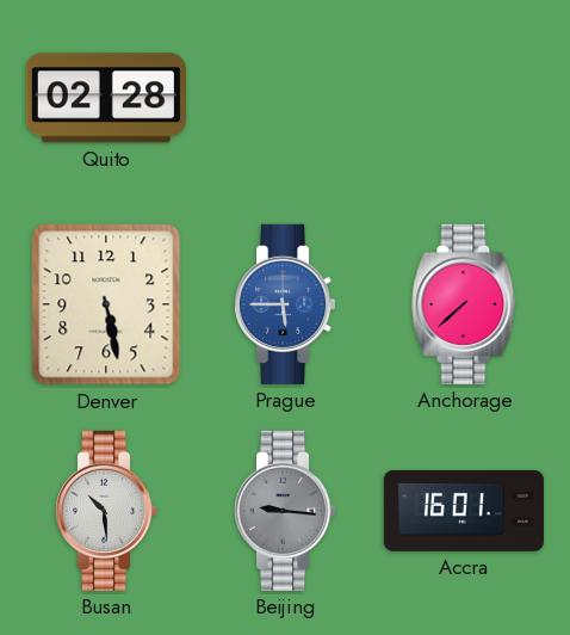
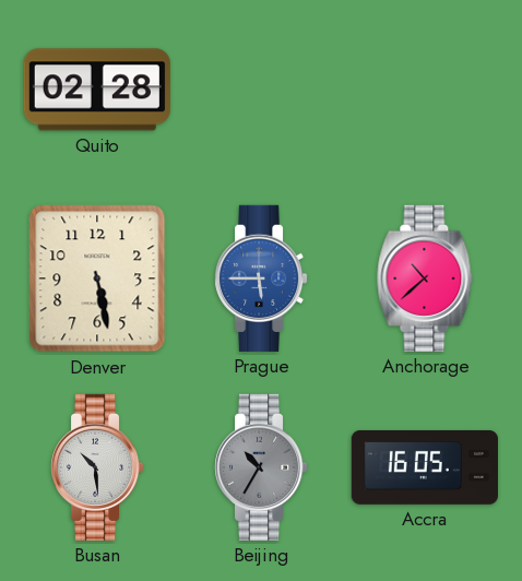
Anchorage: 7:38 -> 10:38 (425, 278)
Beijing: 9:16 -> 10:35 (261, 467)
Accra: 16:01 -> 16:05 (425, 467)
